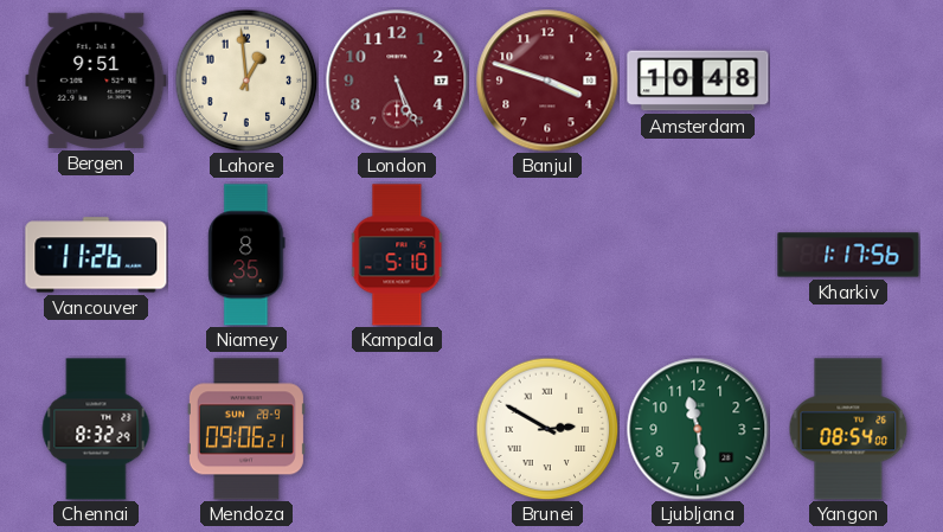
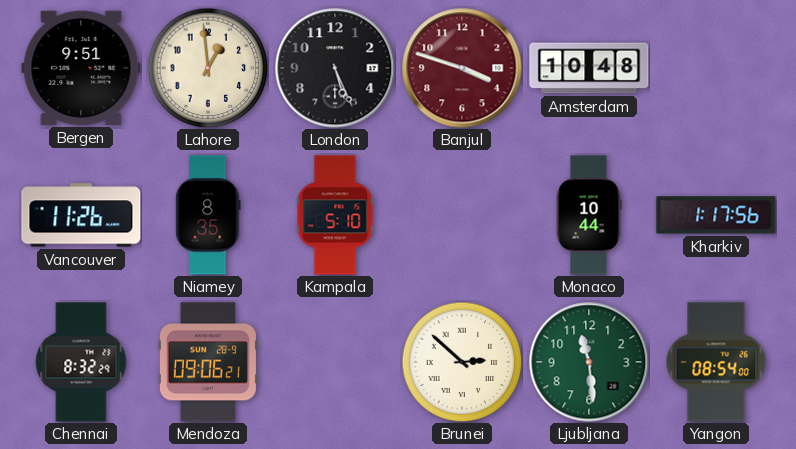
London dial: burgundy -> black (335, 68)
Monaco: none -> 10:44 (589, 215)
Brunei: 2:50 -> 2:52 (462, 362)
